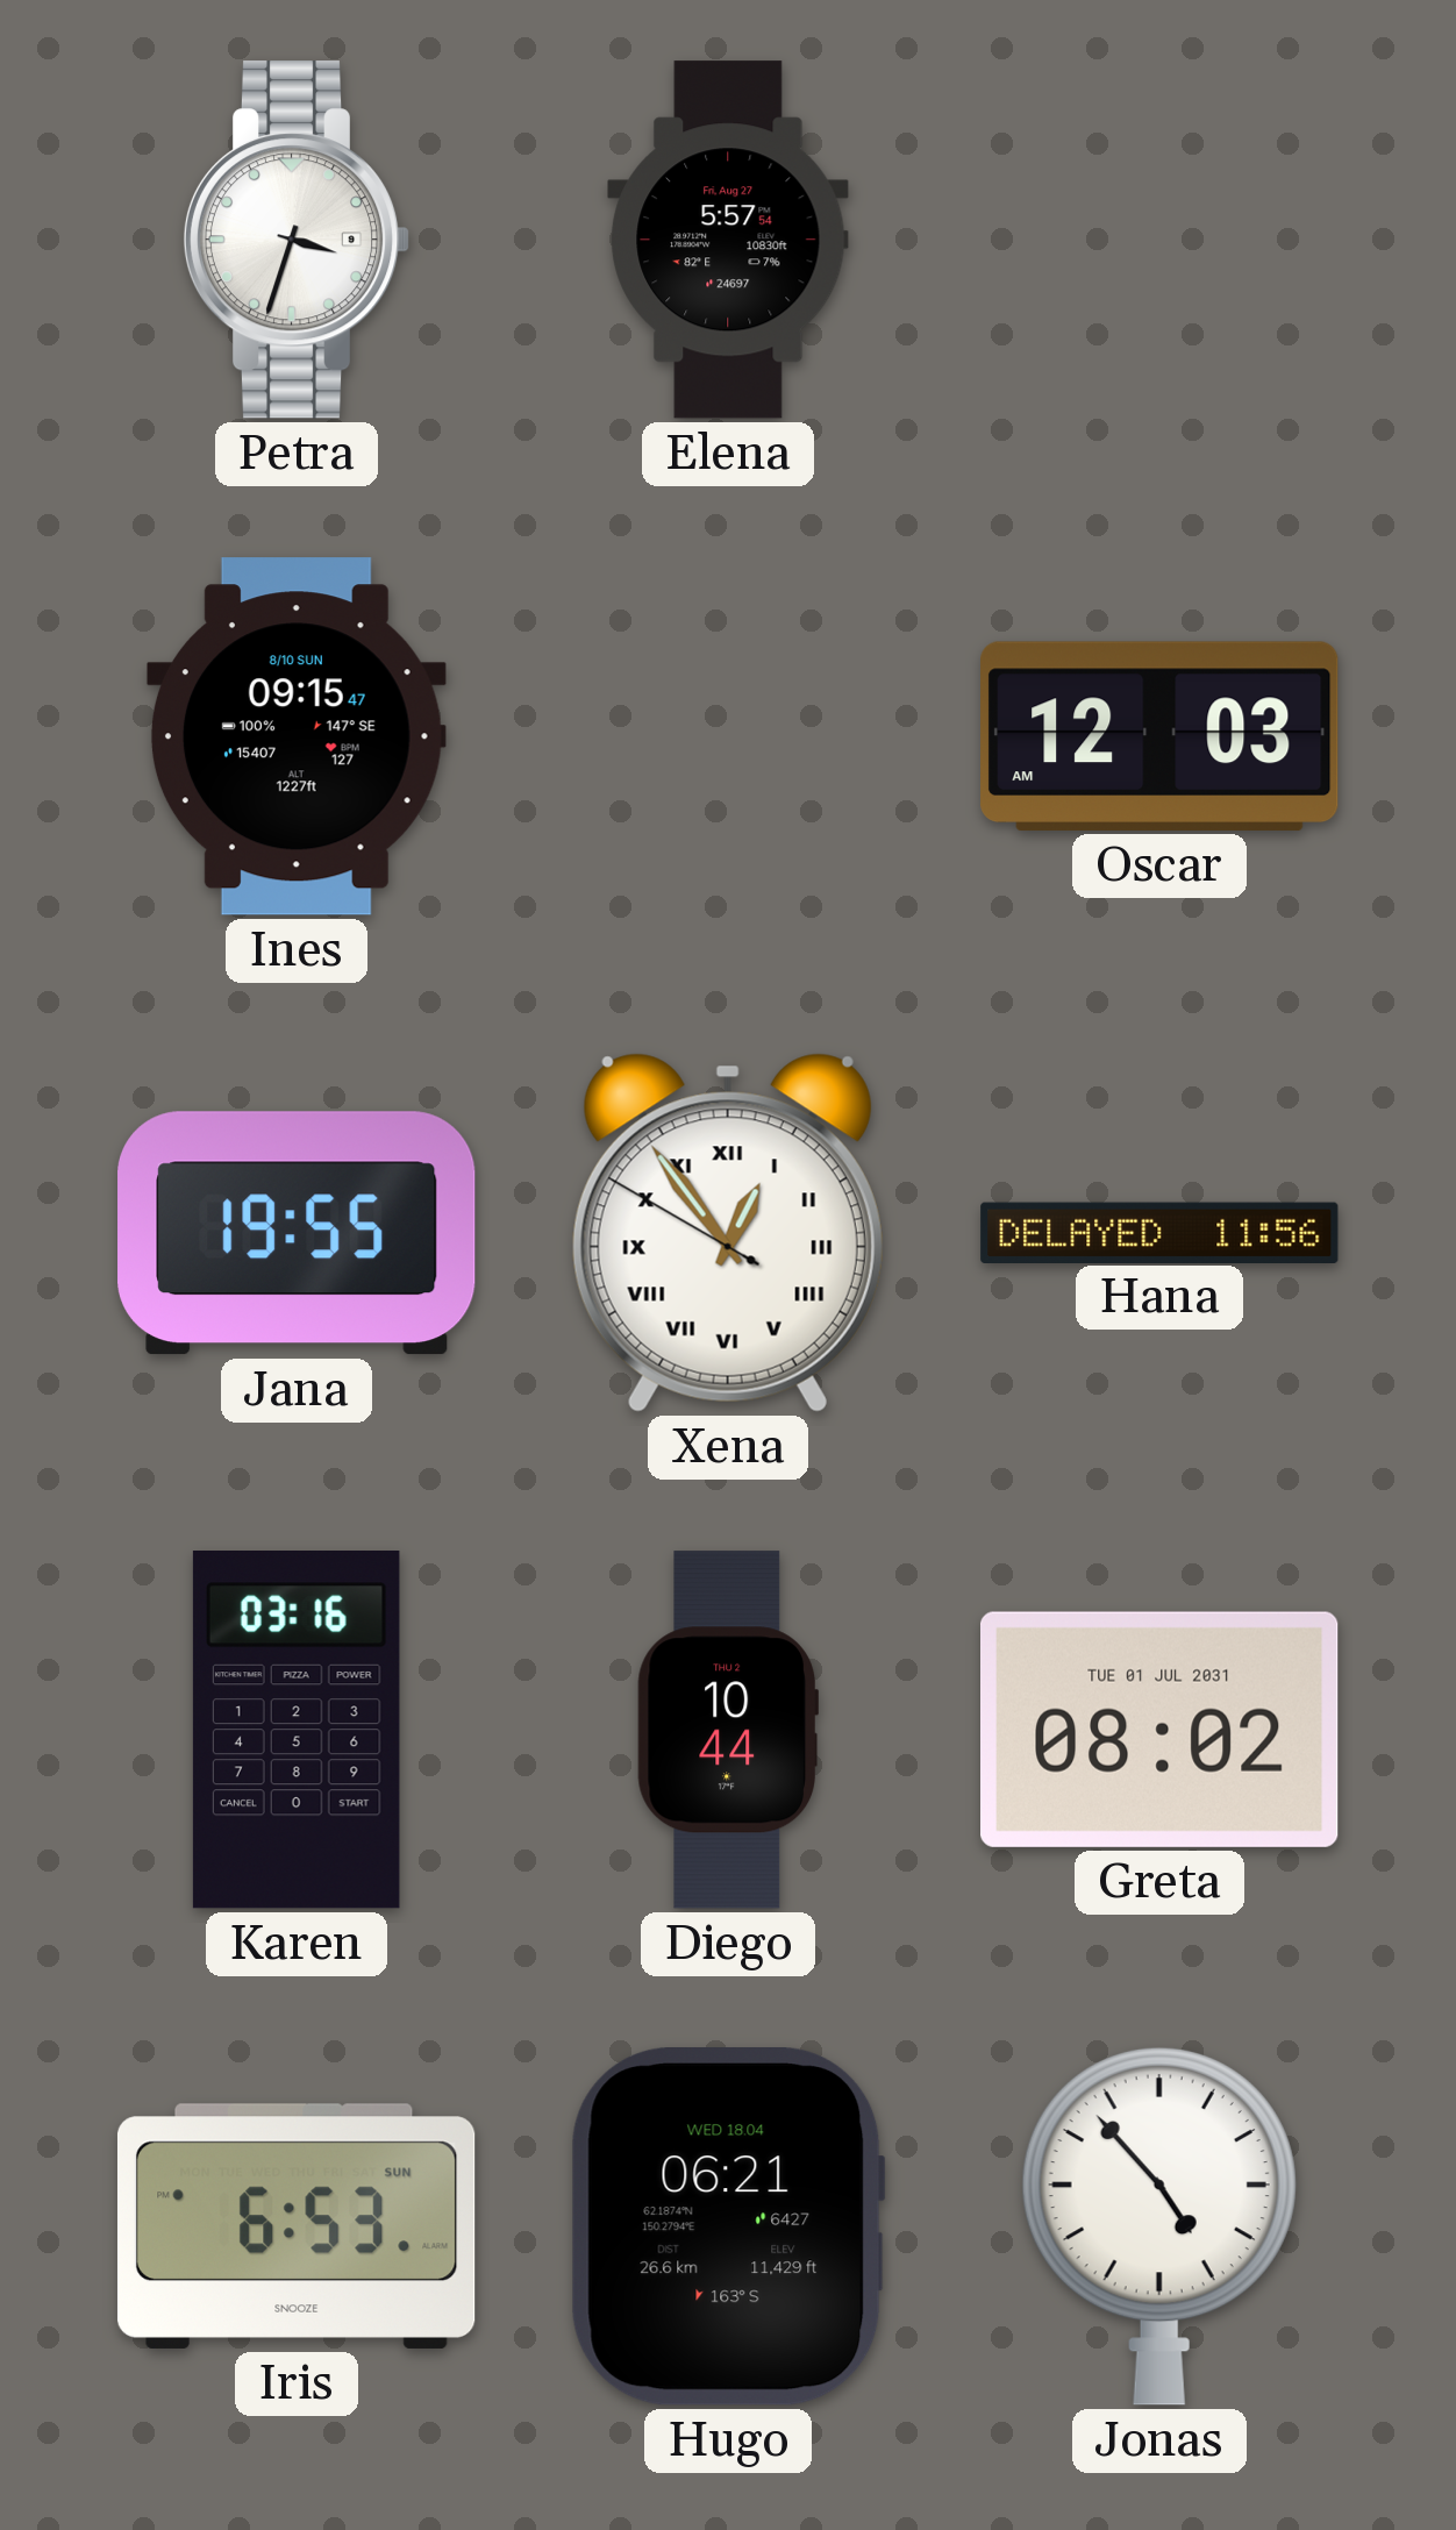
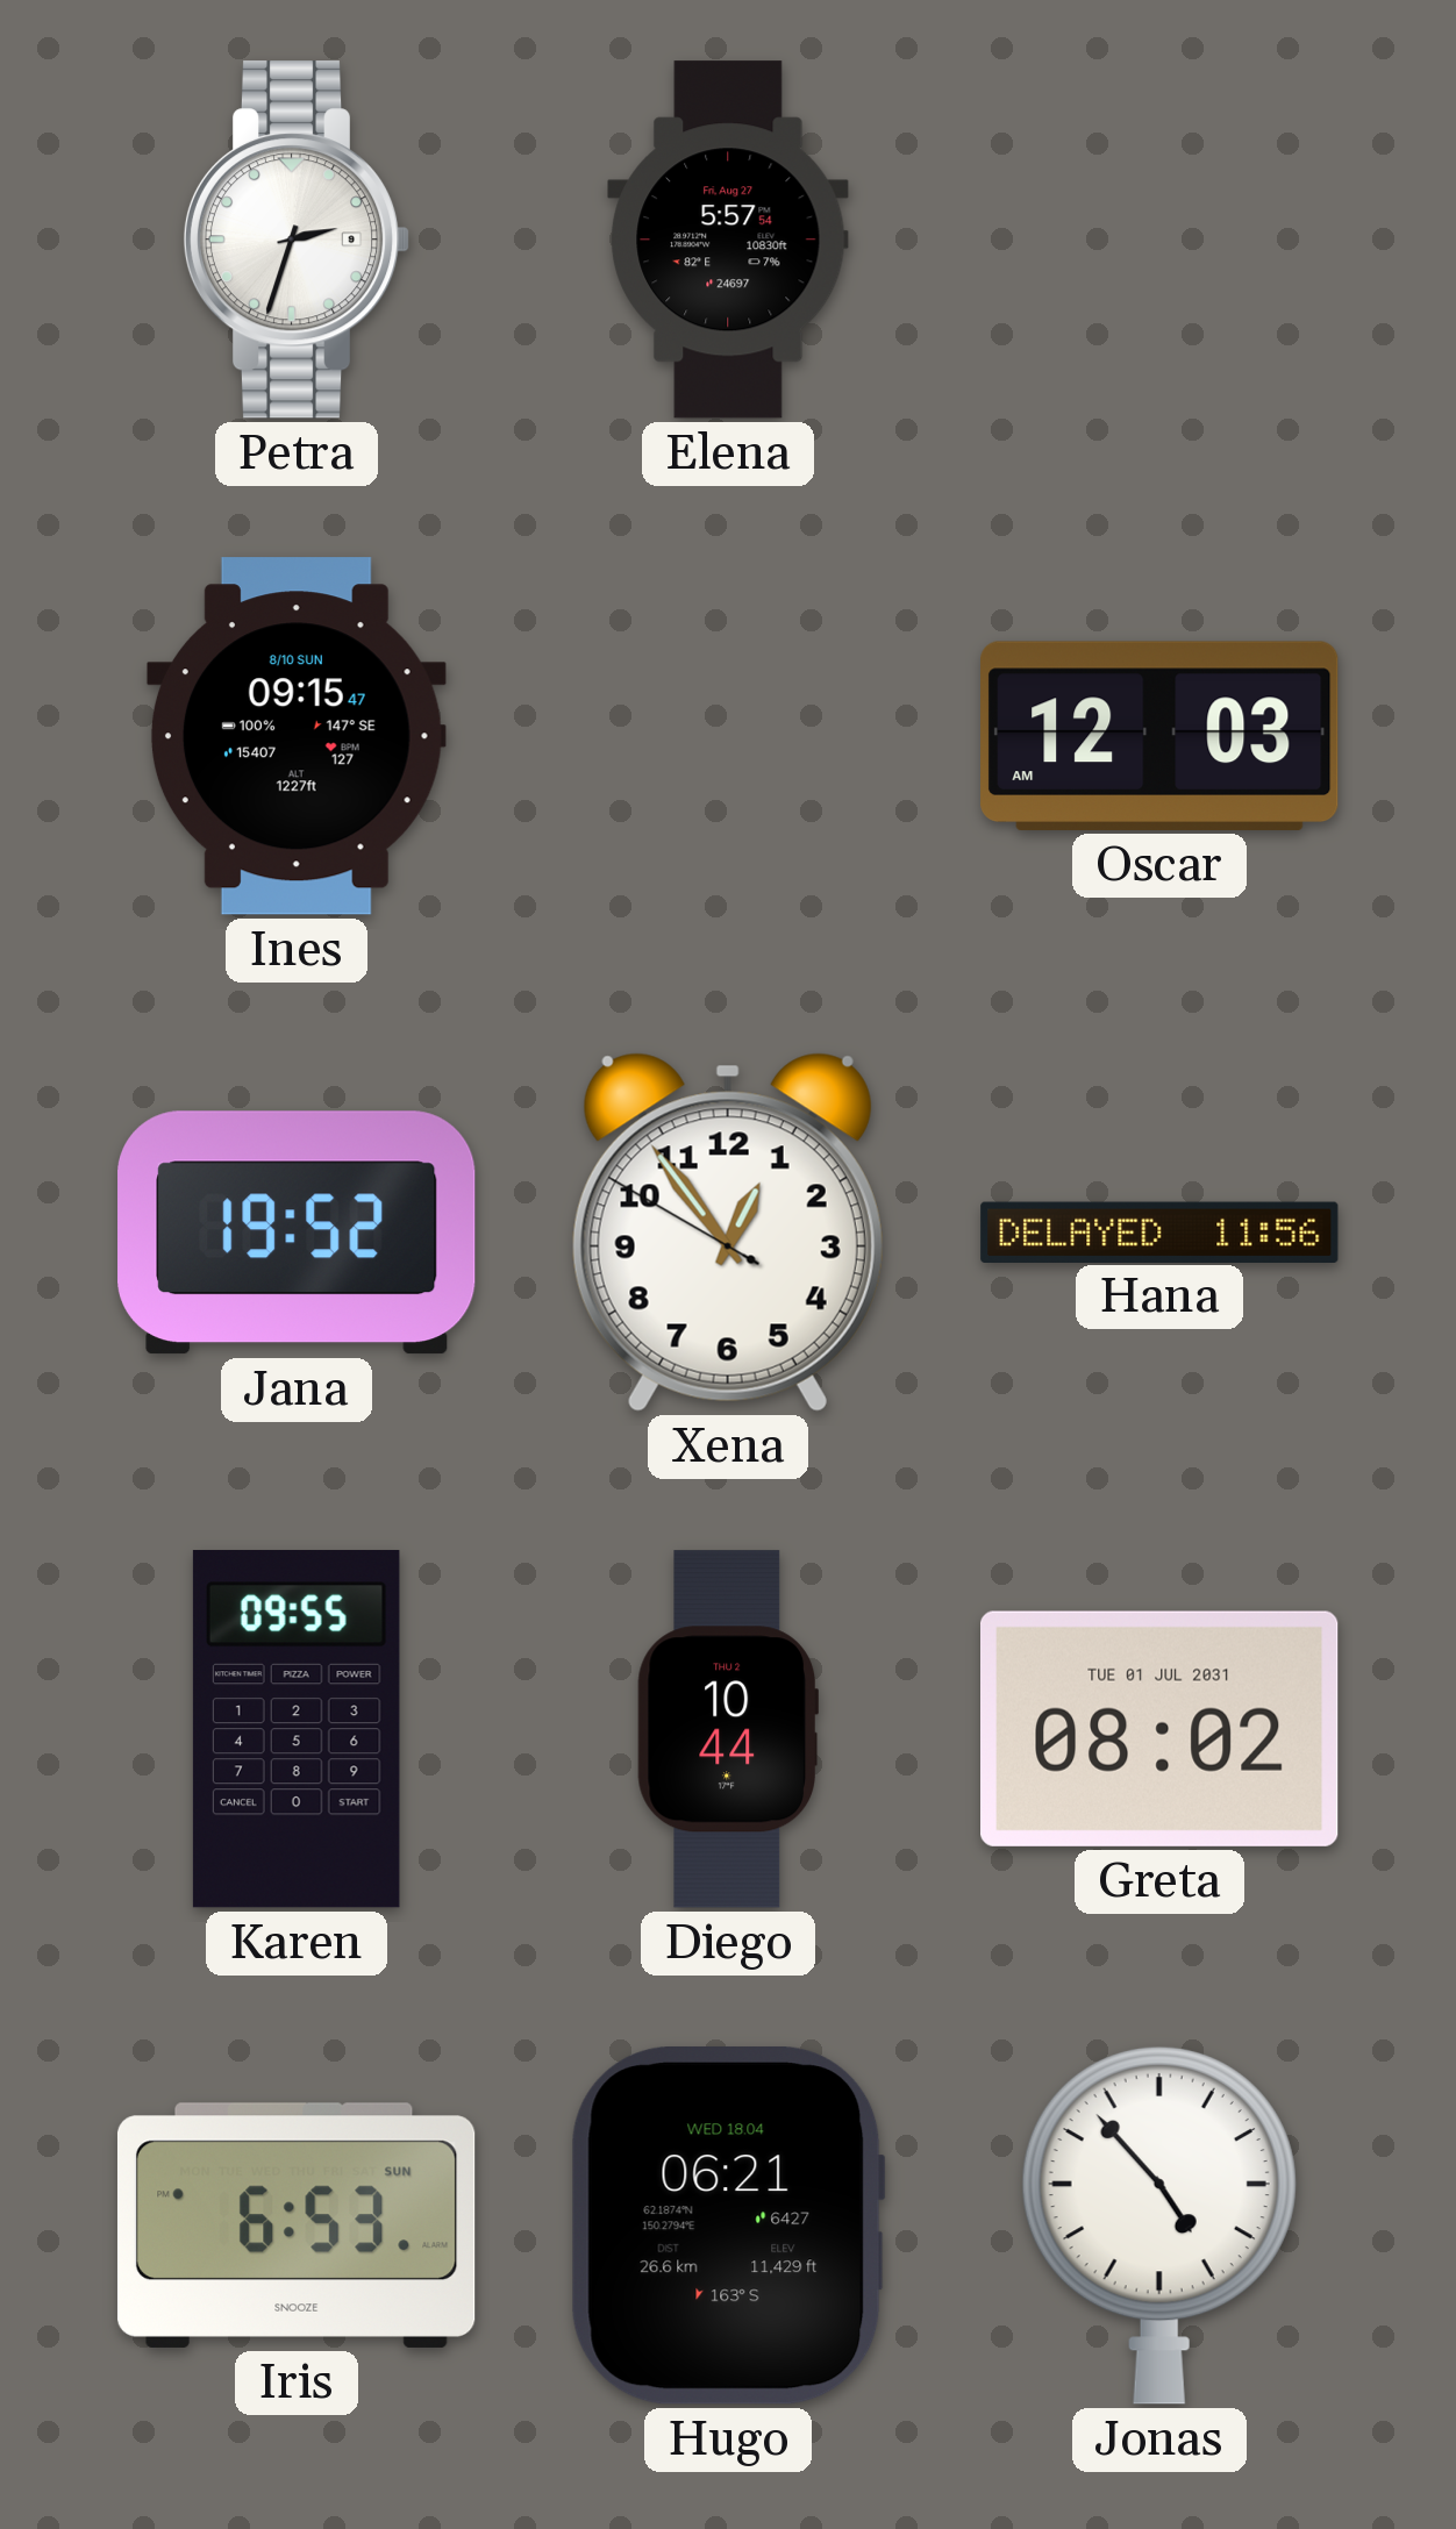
Petra: 3:33 -> 2:33 (297, 240)
Jana: 19:55 -> 19:52 (297, 1233)
Xena numerals: Roman -> Arabic (728, 1233)
Karen: 03:16 -> 09:55 (297, 1730)
